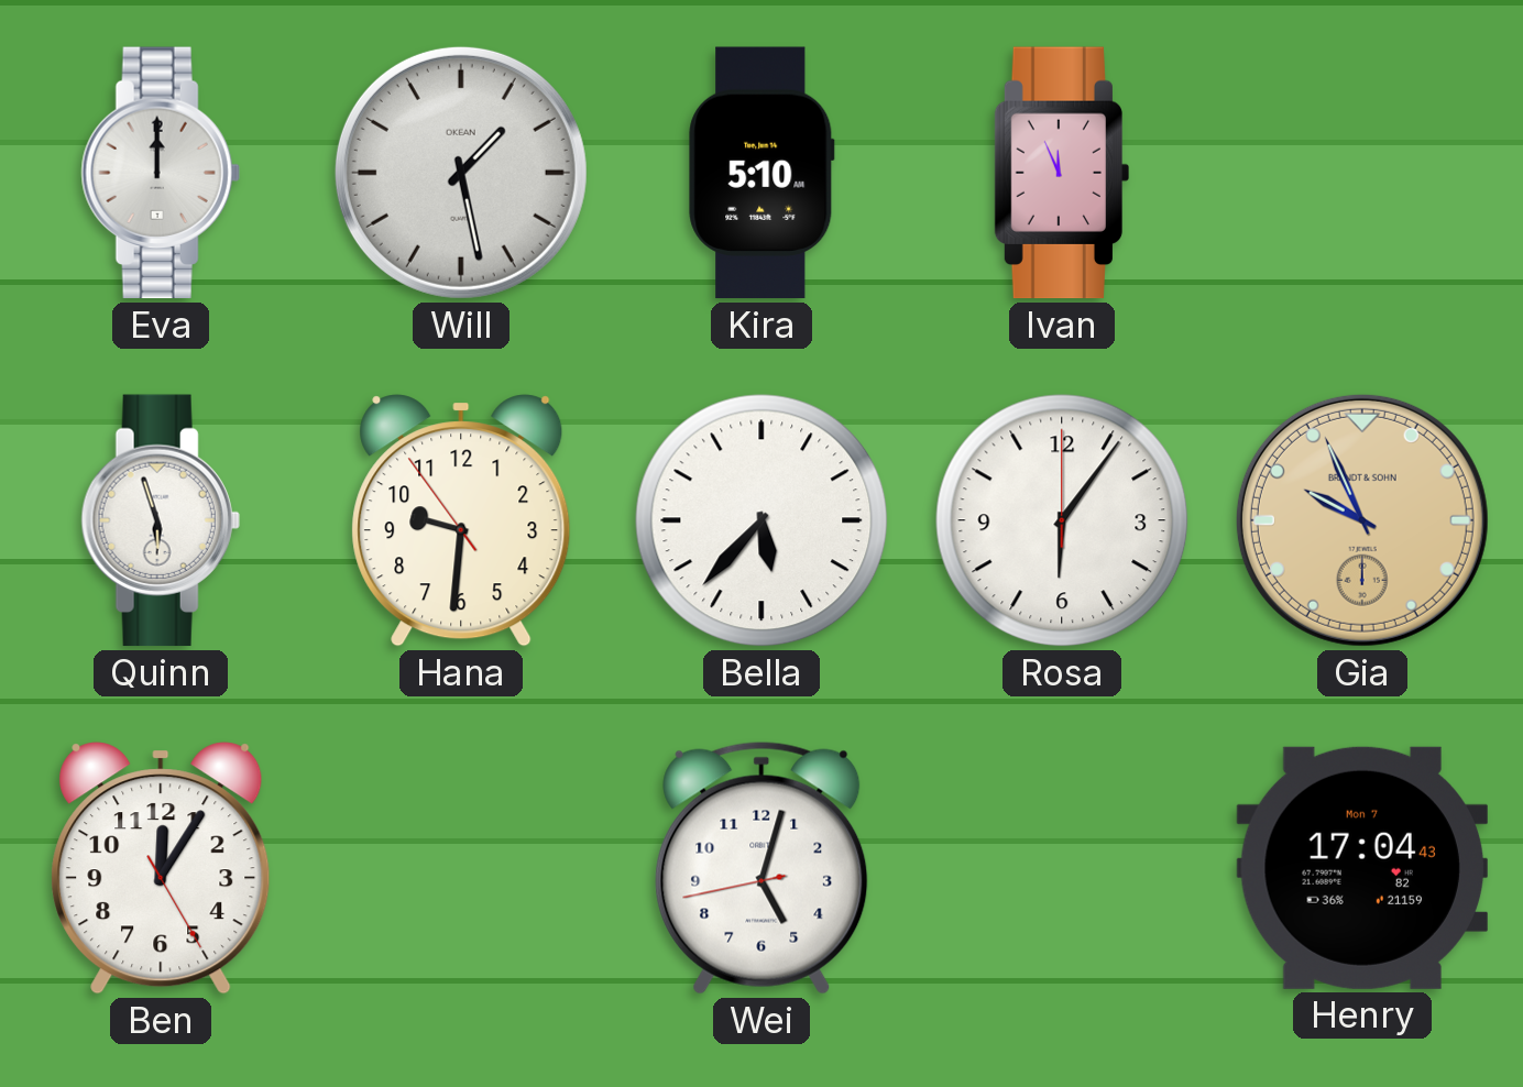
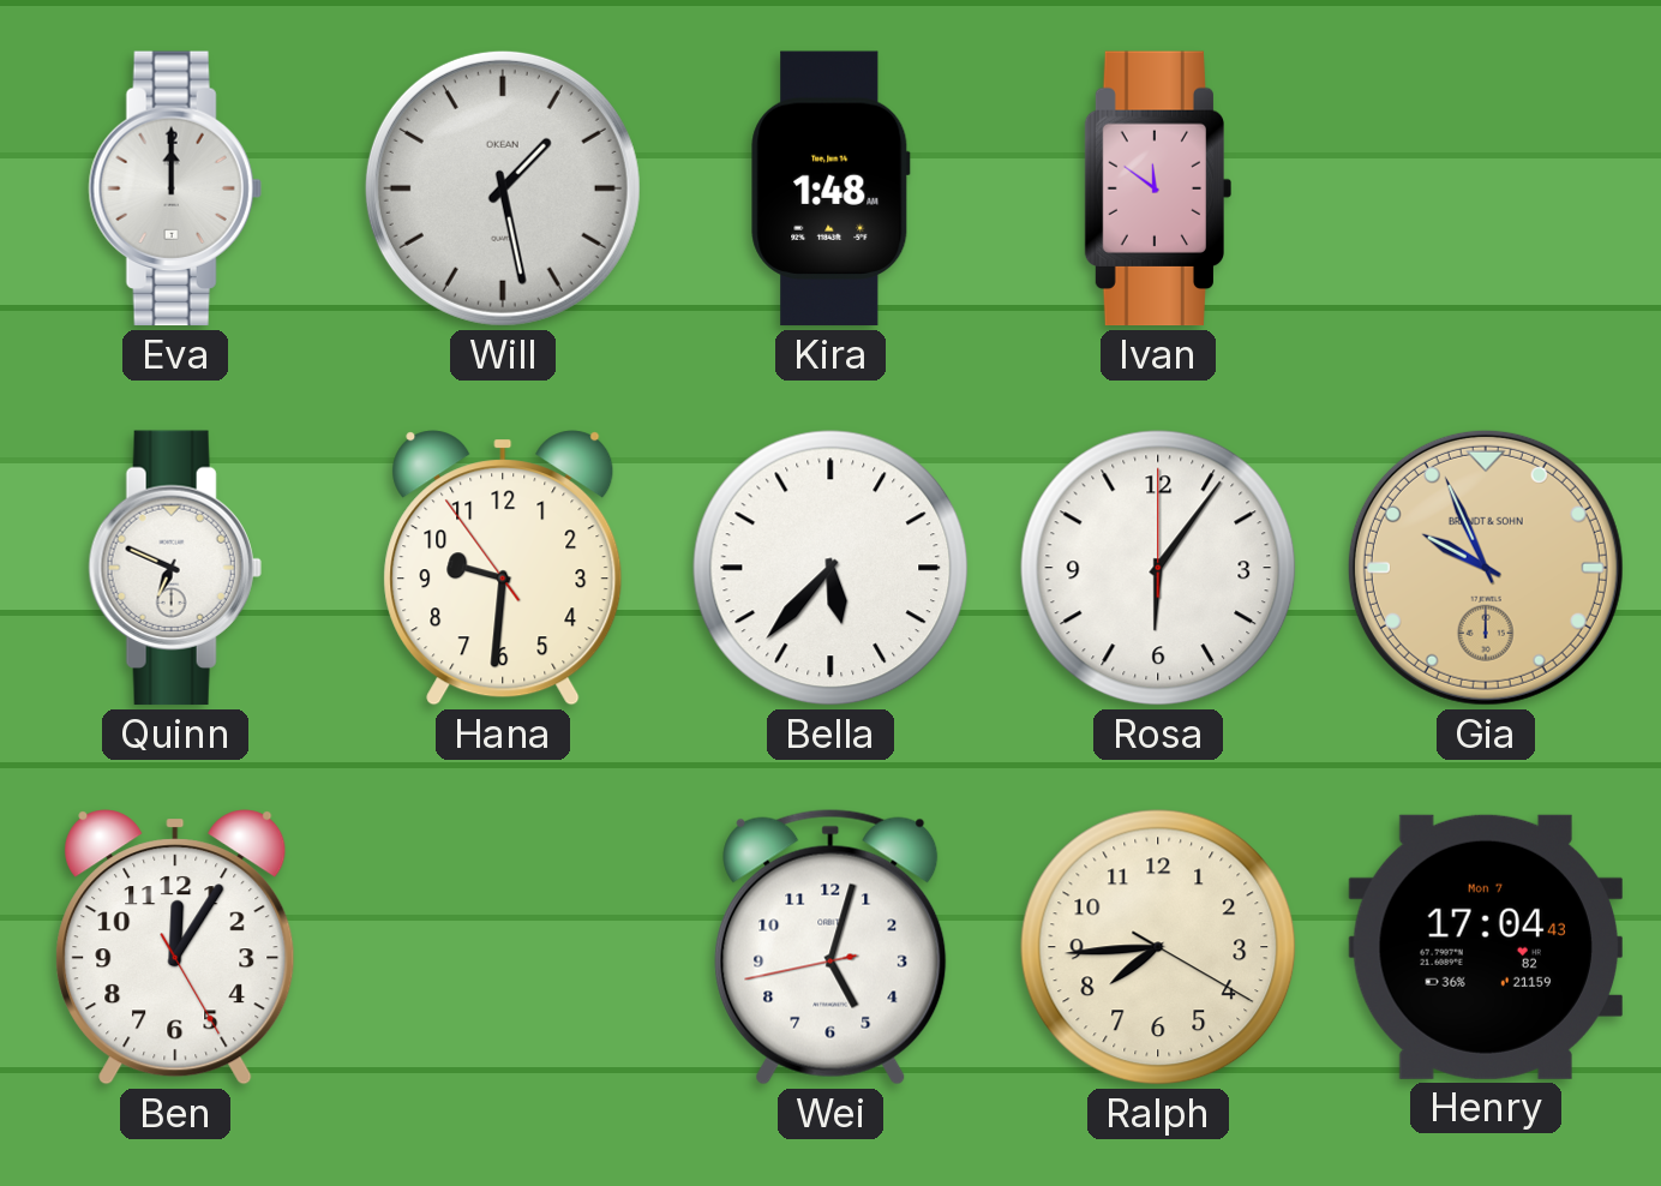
Kira: 5:10 -> 1:48 (830, 188)
Ivan: 11:56 -> 11:51 (1158, 188)
Quinn: 5:57 -> 6:49 (175, 568)
Ralph: none -> 7:44 (1158, 947)
